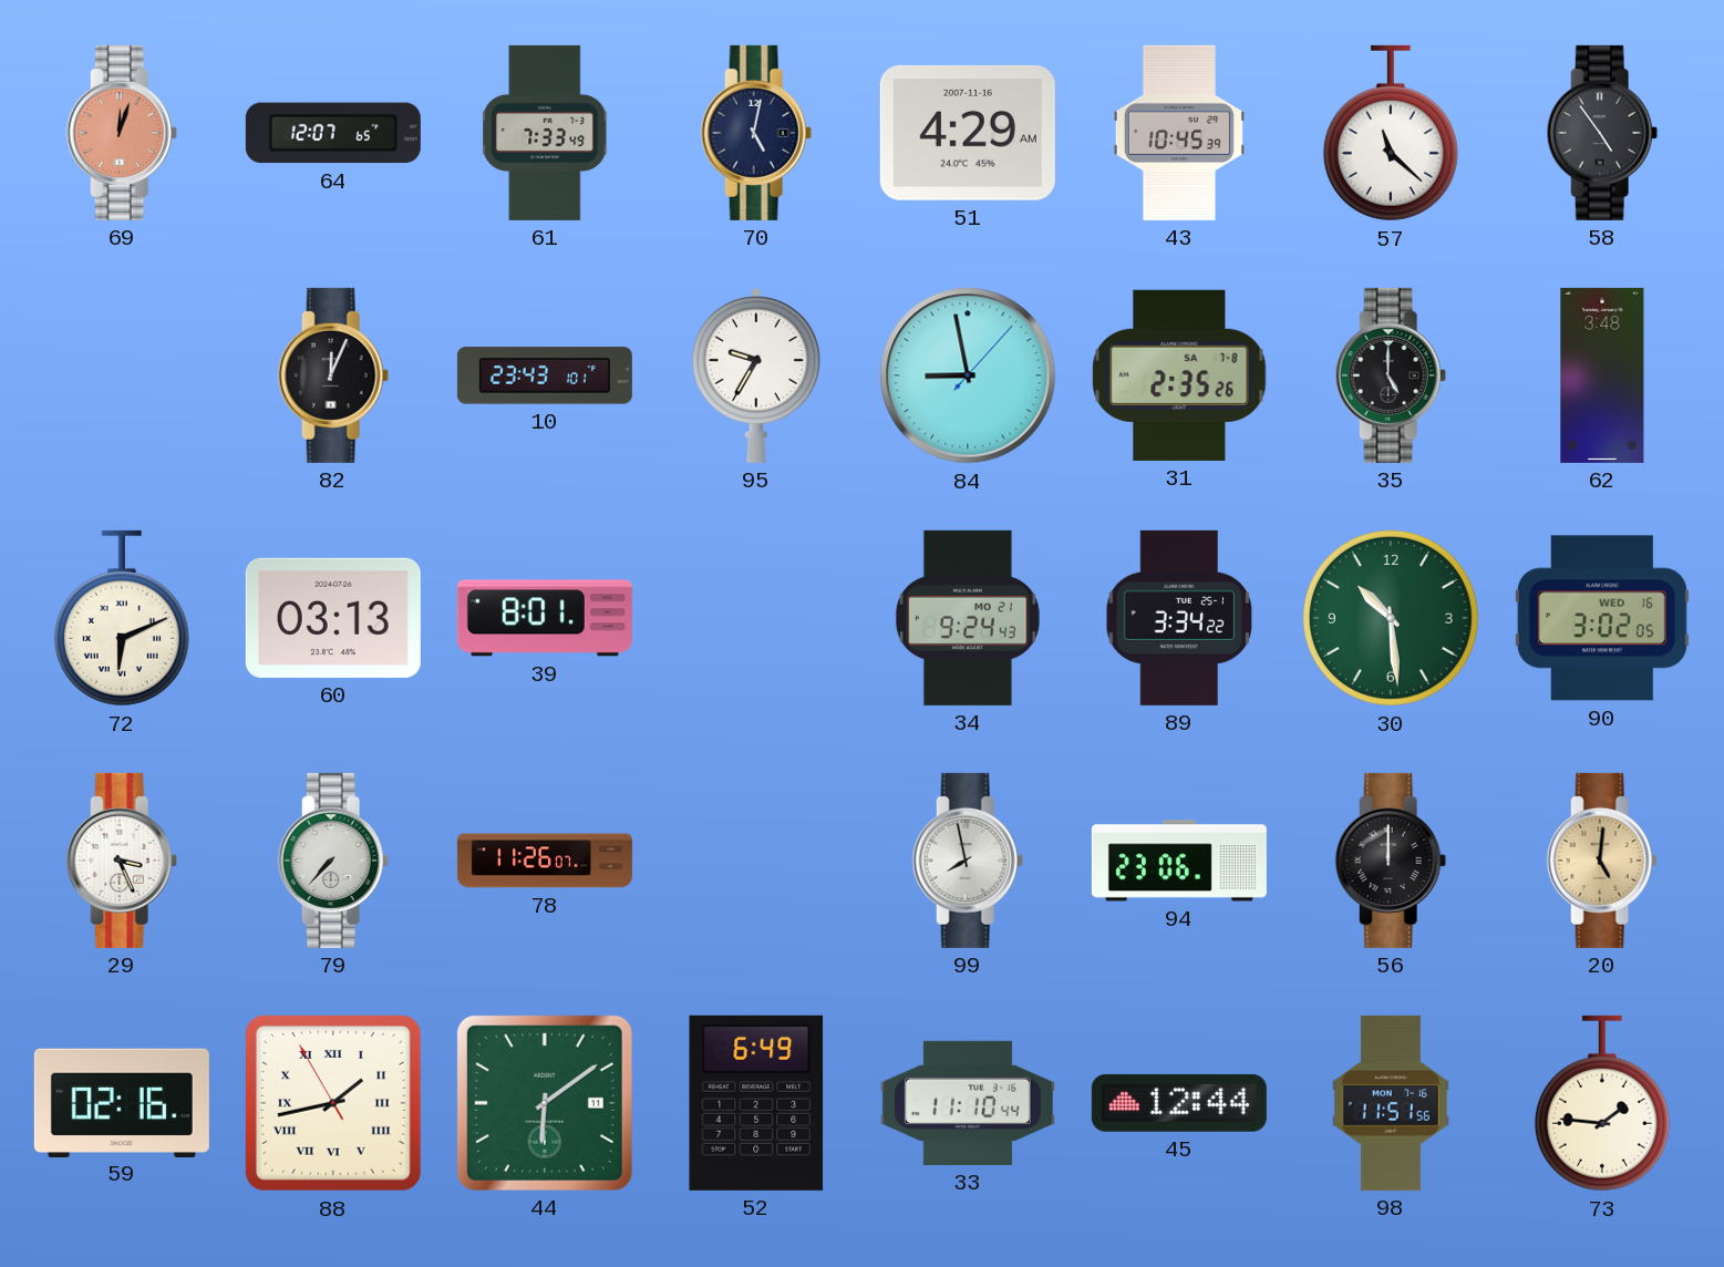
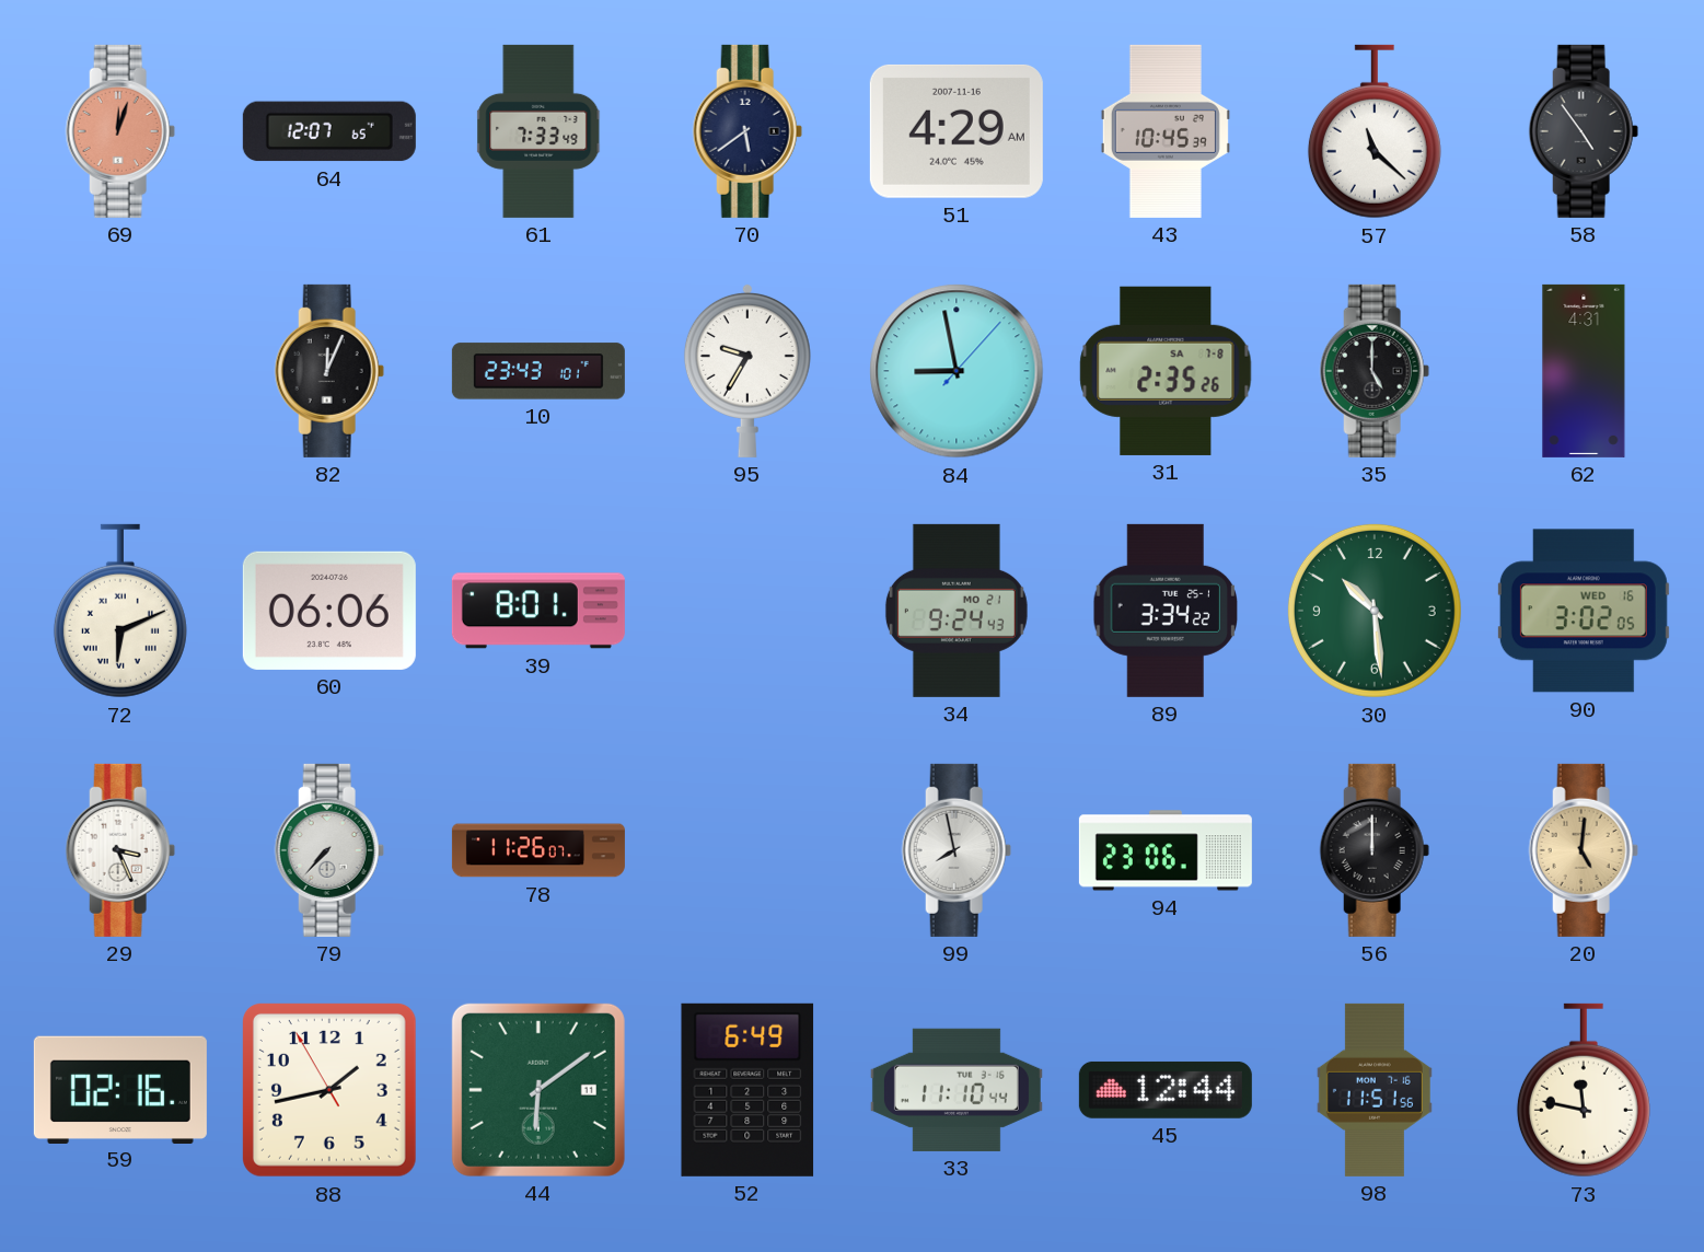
70: 5:02 -> 5:39 (747, 131)
62: 3:48 -> 4:31 (1584, 371)
60: 03:13 -> 06:06 (329, 611)
88 numerals: Roman -> Arabic (329, 1090)
73: 1:46 -> 11:47 (1584, 1090)
